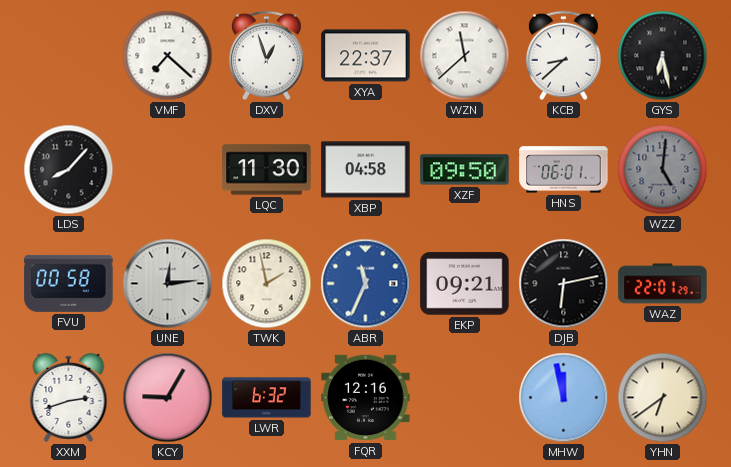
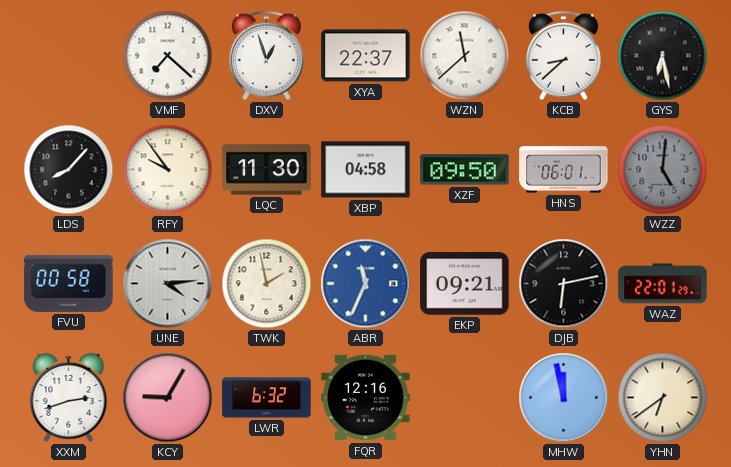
RFY: none -> 9:54 (168, 170)
UNE: 12:14 -> 4:14 (168, 284)
